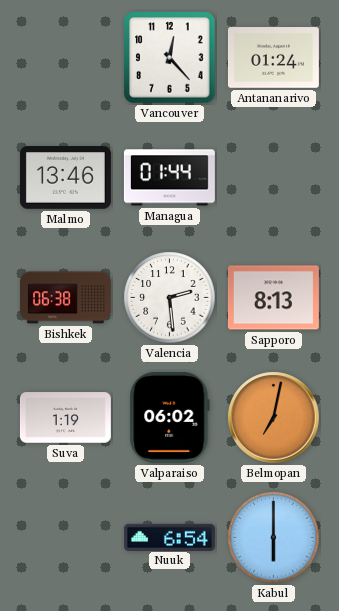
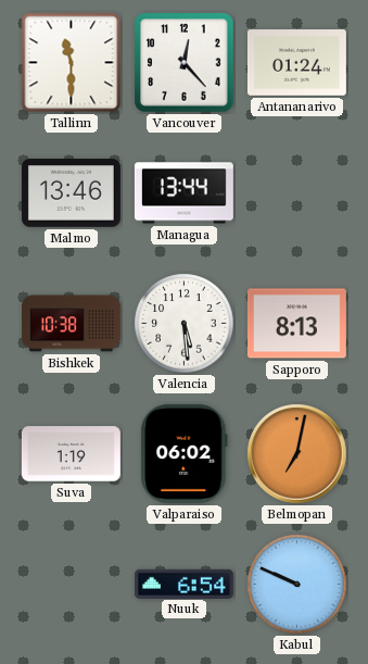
Tallinn: none -> 11:30 (72, 63)
Managua: 01:44 -> 13:44 (183, 193)
Bishkek: 06:38 -> 10:38 (71, 324)
Valencia: 2:29 -> 5:29 (185, 324)
Kabul: 6:00 -> 9:49 (297, 585)
